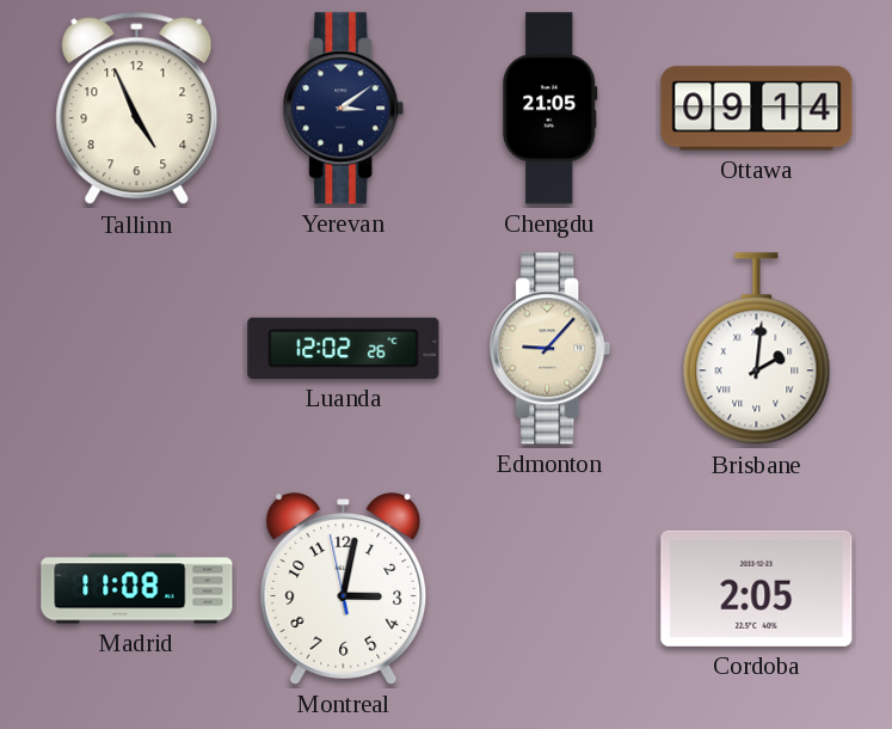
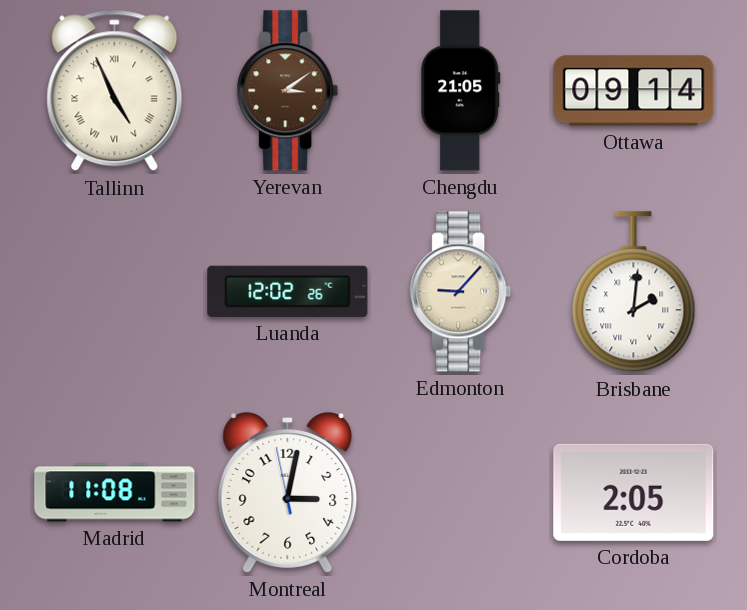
Tallinn numerals: Arabic -> Roman (115, 91)
Yerevan dial: navy -> brown (288, 91)
